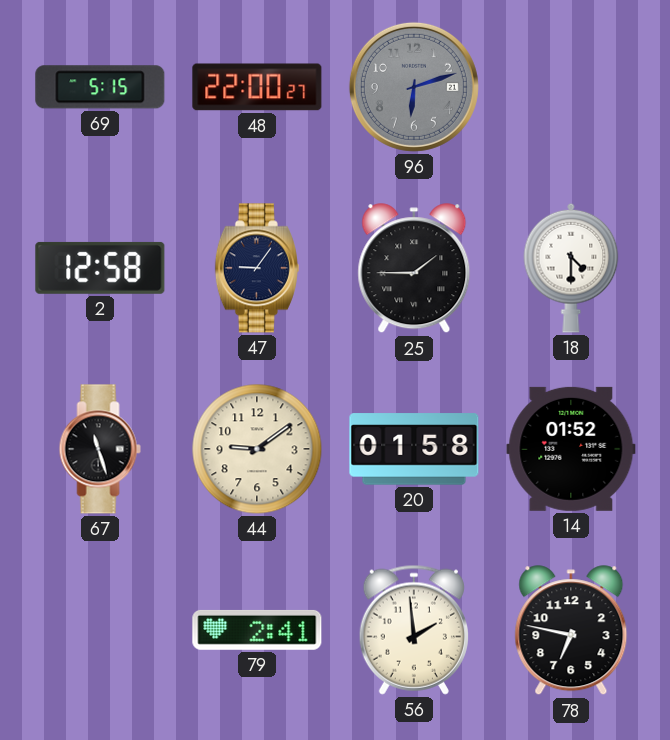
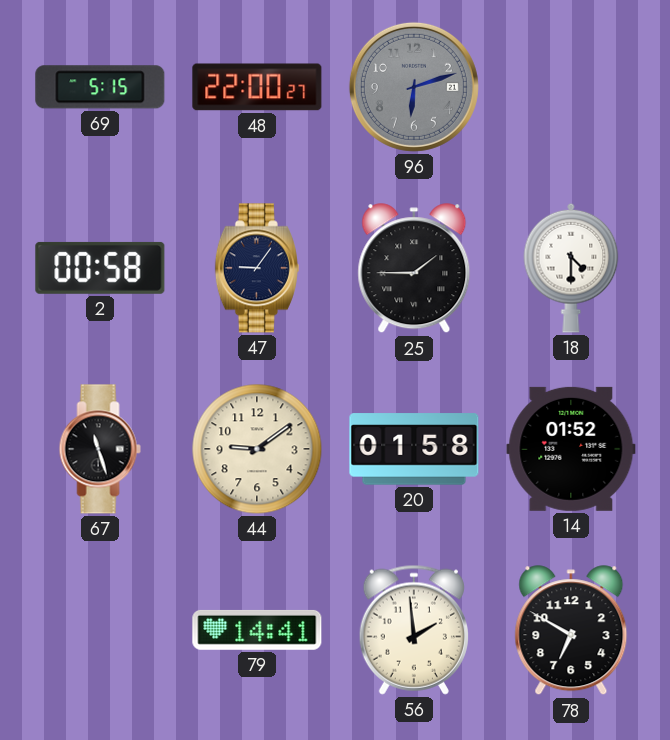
2: 12:58 -> 00:58 (100, 268)
79: 2:41 -> 14:41 (257, 630)
78: 6:47 -> 6:50 (571, 631)
